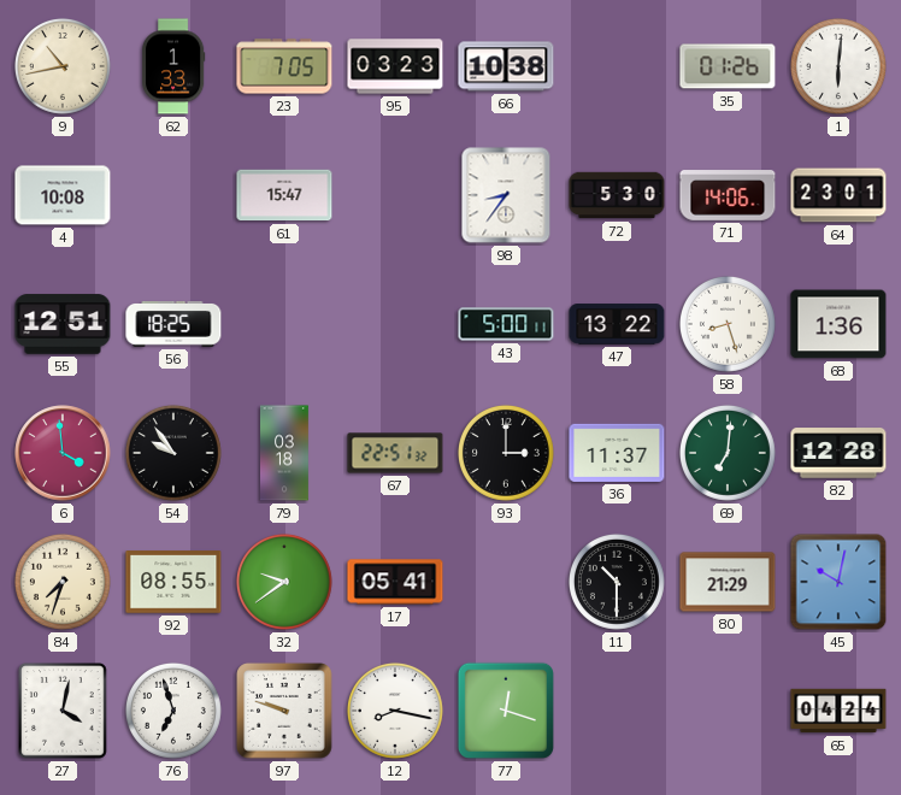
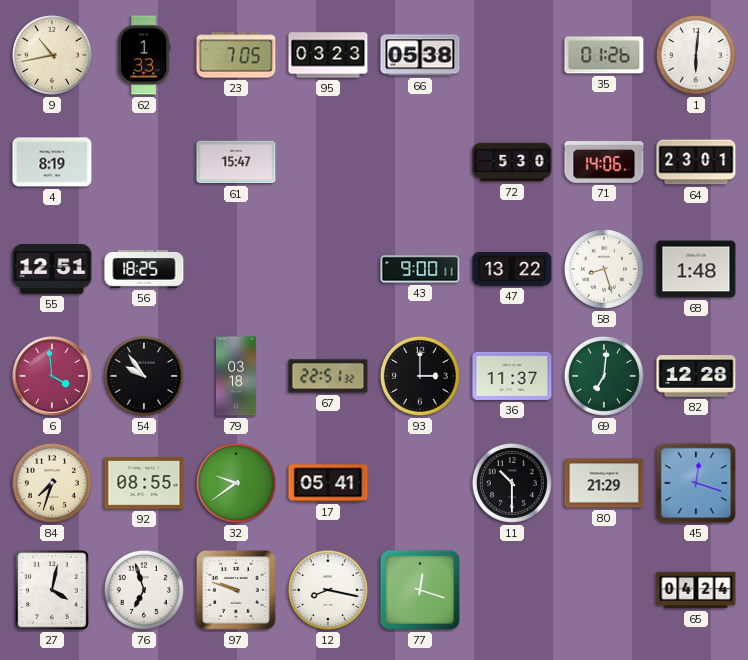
66: 10:38 -> 05:38 (420, 55)
4: 10:08 -> 8:19 (52, 162)
98: 8:36 -> none (506, 195)
43: 5:00 -> 9:00 (420, 269)
68: 1:36 -> 1:48 (696, 269)
45: 10:02 -> 12:18 (696, 483)
